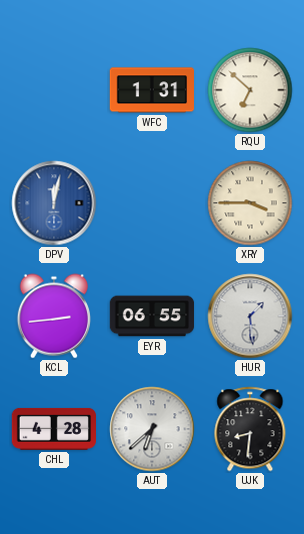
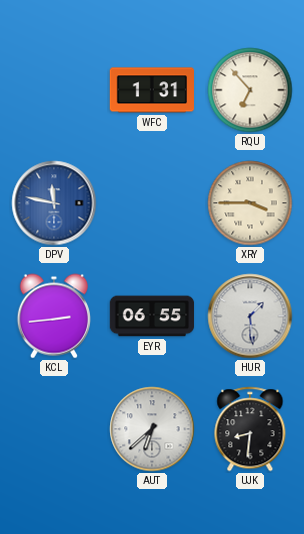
RQU: 6:52 -> 6:53 (250, 90)
DPV: 12:02 -> 11:47 (54, 203)
CHL: 4:28 -> none (53, 429)
